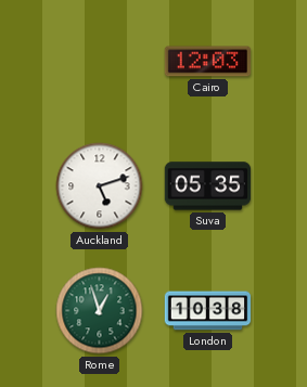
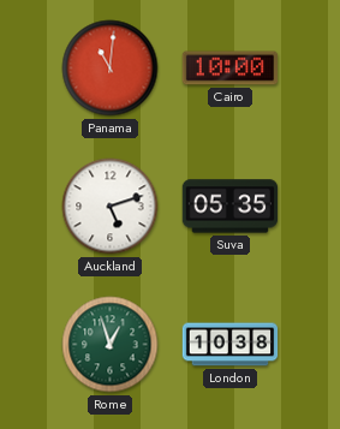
Panama: none -> 11:01 (111, 68)
Cairo: 12:03 -> 10:00 (229, 68)
